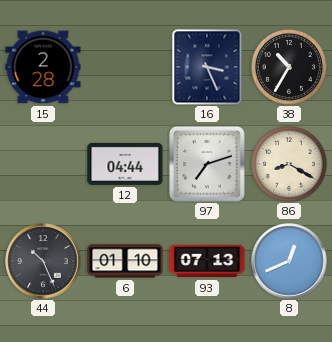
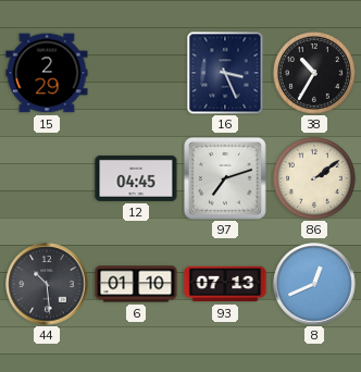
15: 2:28 -> 2:29 (47, 73)
12: 04:44 -> 04:45 (136, 178)
86: 8:20 -> 2:09 (315, 179)
44: 10:26 -> 10:29 (47, 284)
